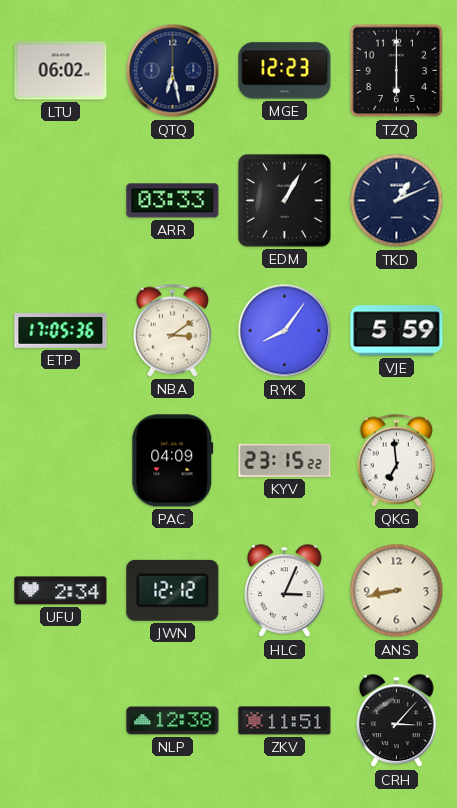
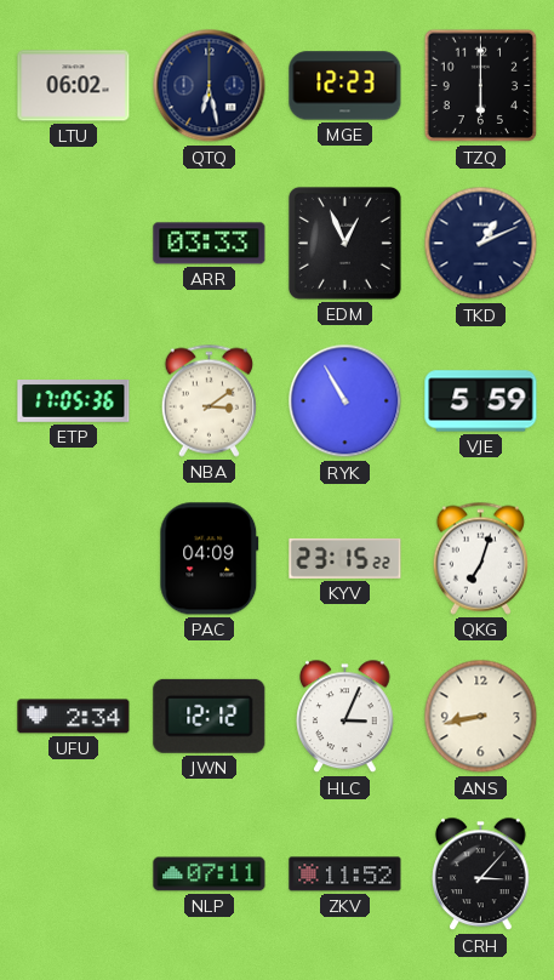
EDM: 1:05 -> 12:56 (344, 243)
RYK: 8:06 -> 10:55 (345, 401)
QKG: 6:59 -> 7:03 (480, 558)
NLP: 12:38 -> 07:11 (210, 874)
ZKV: 11:51 -> 11:52 (345, 874)
